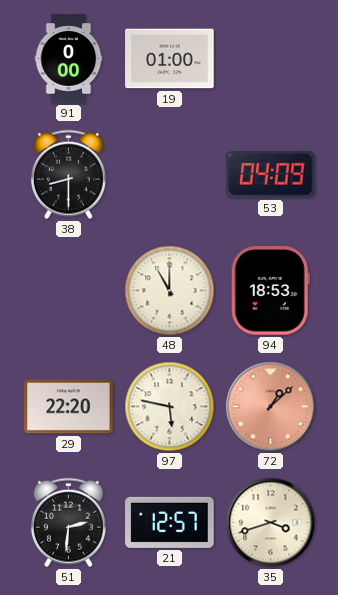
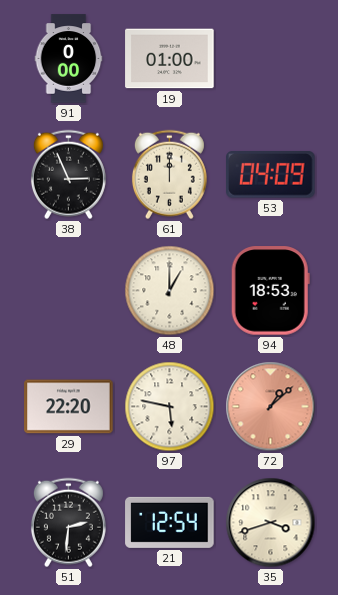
38: 8:30 -> 2:56 (68, 175)
61: none -> 12:00 (169, 175)
48: 11:00 -> 1:00 (170, 291)
21: 12:57 -> 12:54 (170, 522)
